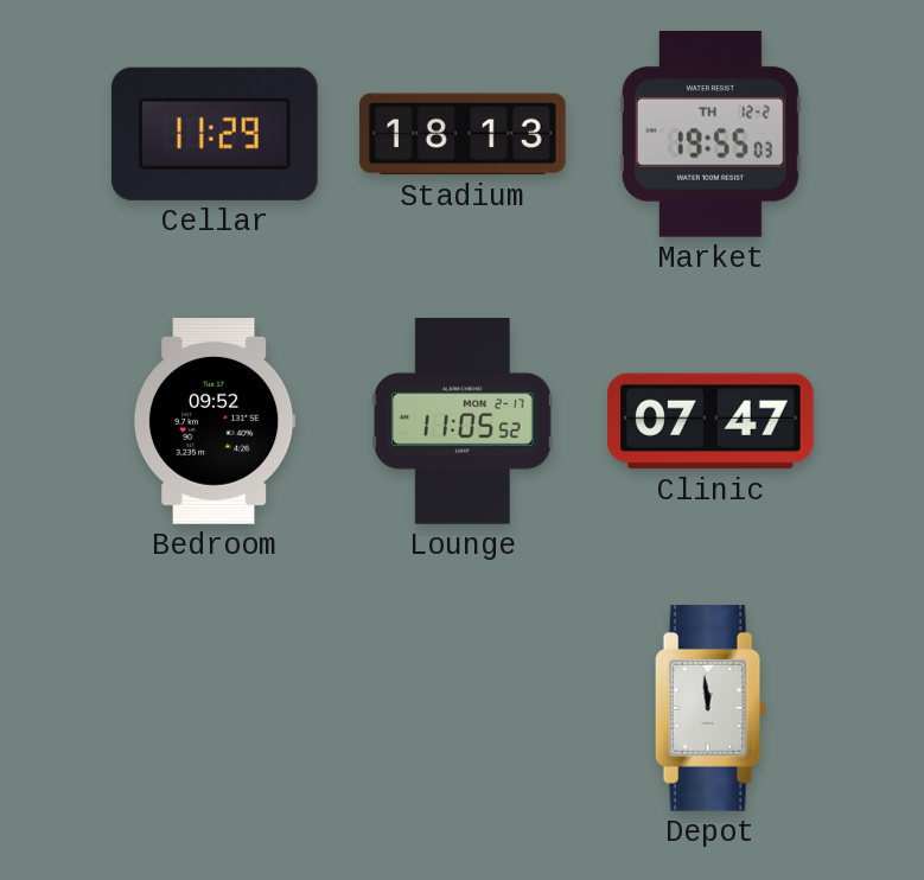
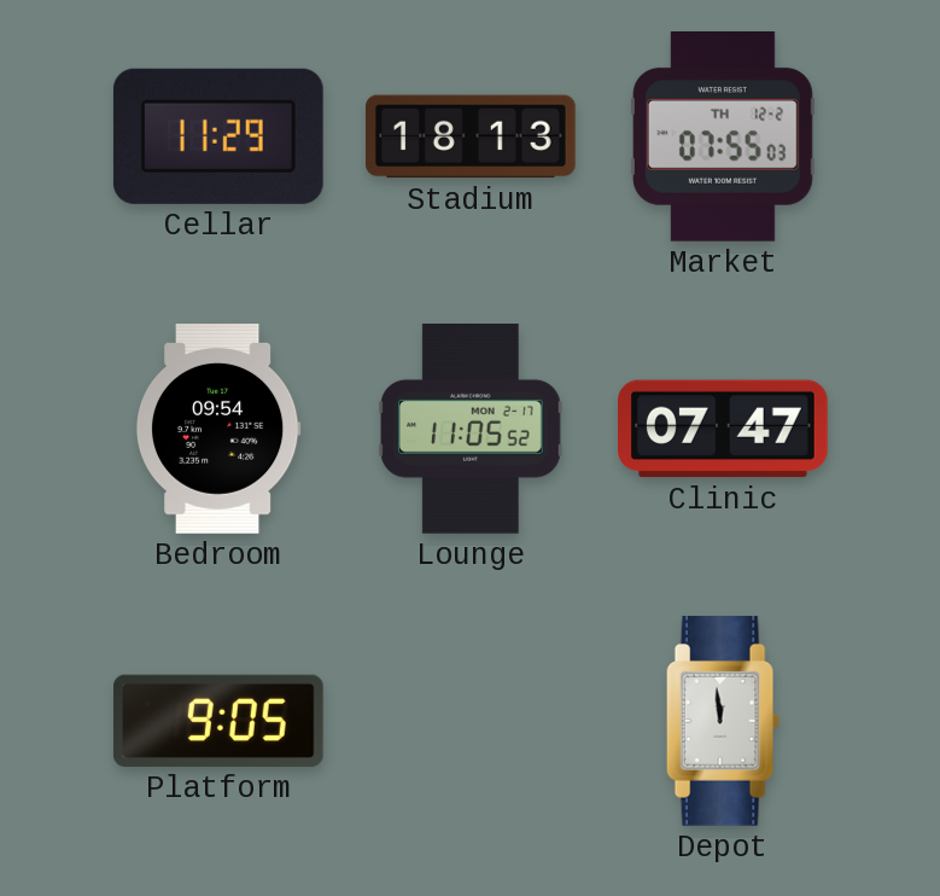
Market: 19:55 -> 07:55 (723, 138)
Bedroom: 09:52 -> 09:54 (218, 430)
Platform: none -> 9:05 (218, 721)
